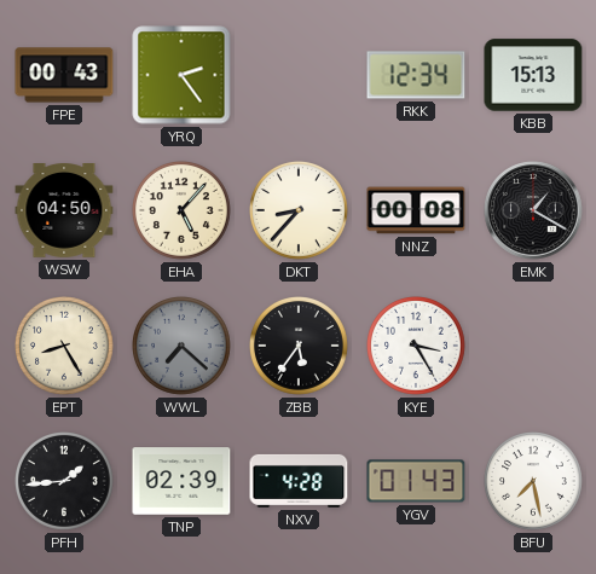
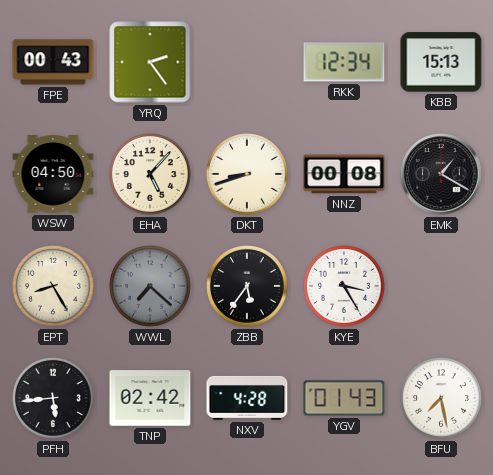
DKT: 8:37 -> 8:42 (248, 175)
PFH: 1:44 -> 5:44 (54, 399)
TNP: 02:39 -> 02:42 (150, 398)
